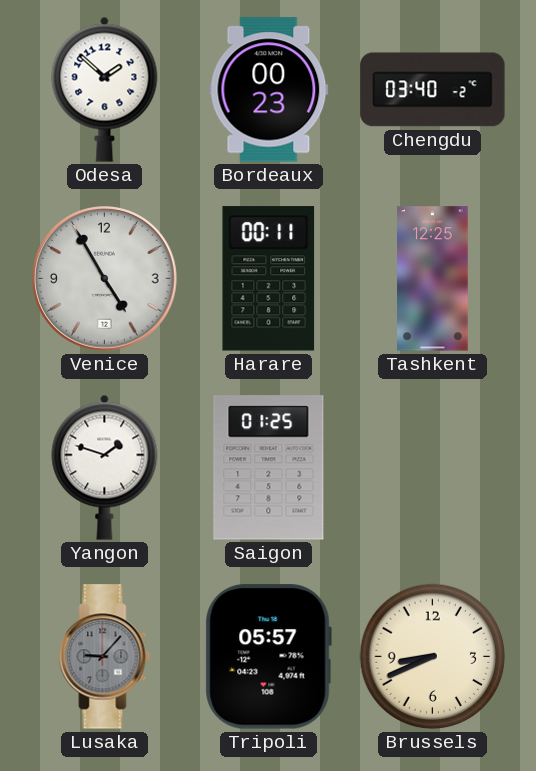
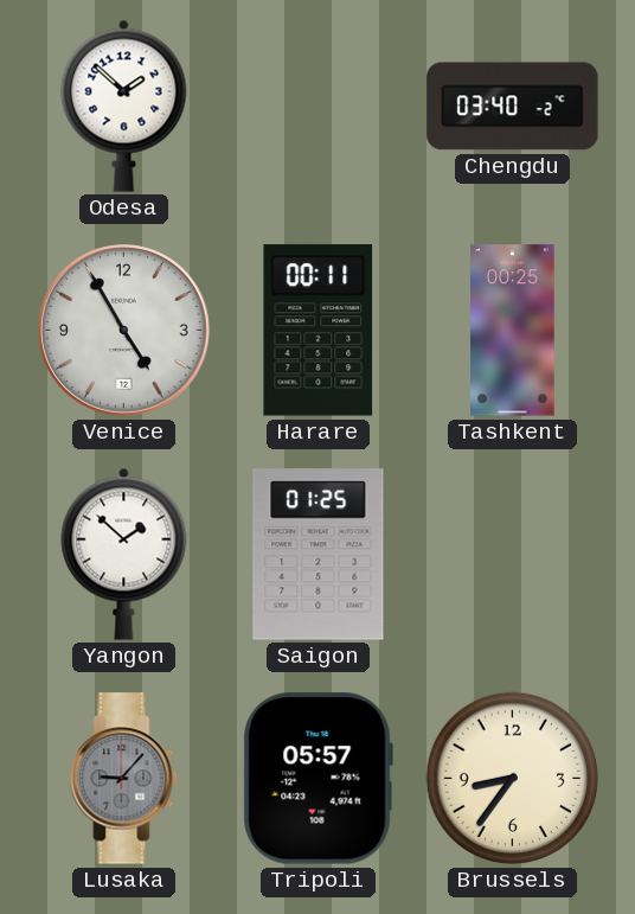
Bordeaux: 00:23 -> none (269, 90)
Tashkent: 12:25 -> 00:25 (513, 331)
Yangon: 1:48 -> 1:52 (124, 554)
Brussels: 8:41 -> 8:36 (513, 779)
